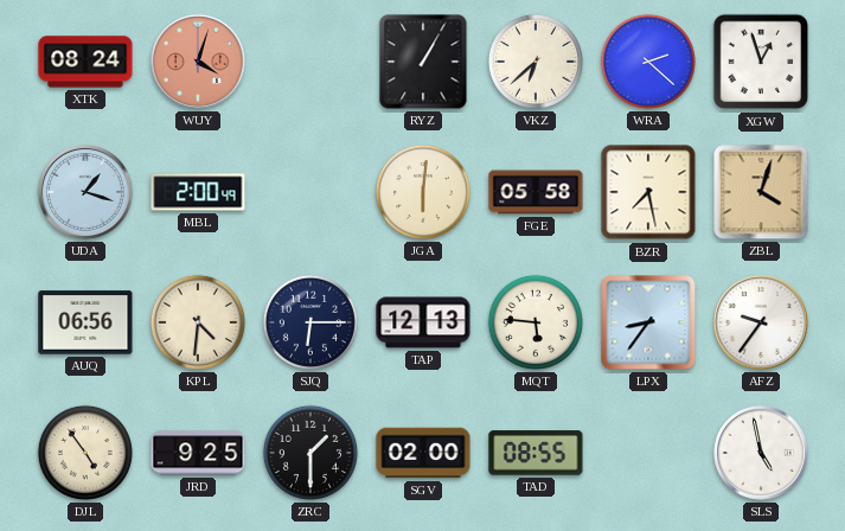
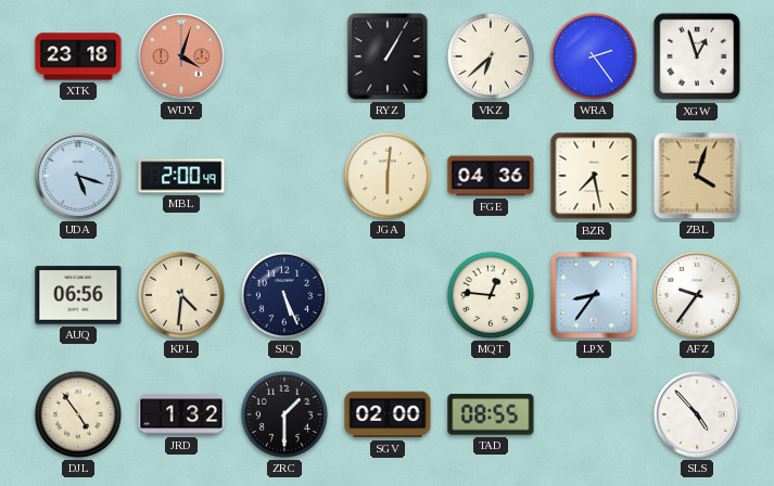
XTK: 08:24 -> 23:18 (78, 56)
WRA: 2:22 -> 2:24 (594, 56)
UDA: 1:18 -> 5:18 (79, 177)
FGE: 05:58 -> 04:36 (491, 176)
SJQ: 6:15 -> 5:26 (284, 295)
TAP: 12:13 -> none (423, 322)
MQT: 5:46 -> 12:46 (491, 295)
JRD: 9:25 -> 1:32 (181, 414)
SLS: 4:58 -> 4:53 (698, 415)
